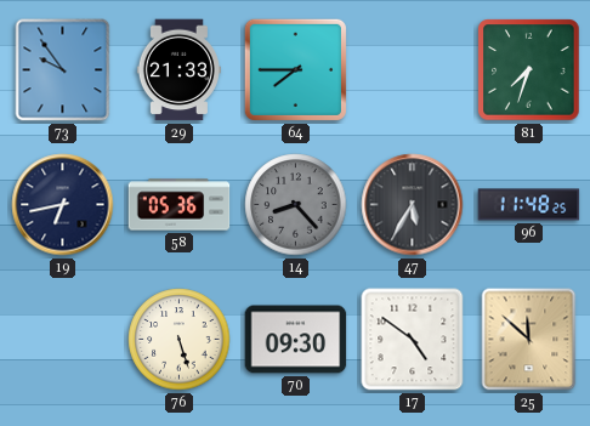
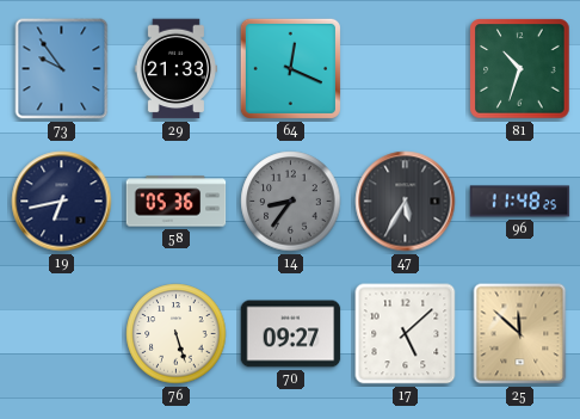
64: 7:45 -> 12:19 (290, 68)
81: 7:33 -> 10:33 (520, 69)
14: 8:23 -> 8:36 (291, 202)
70: 09:30 -> 09:27 (291, 334)
17: 4:51 -> 5:08 (406, 334)
